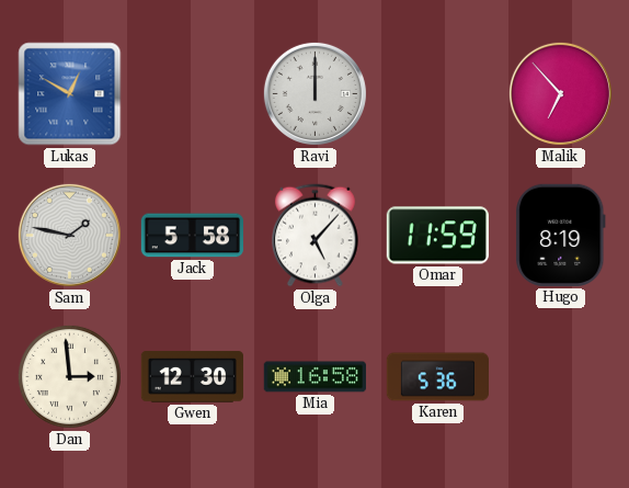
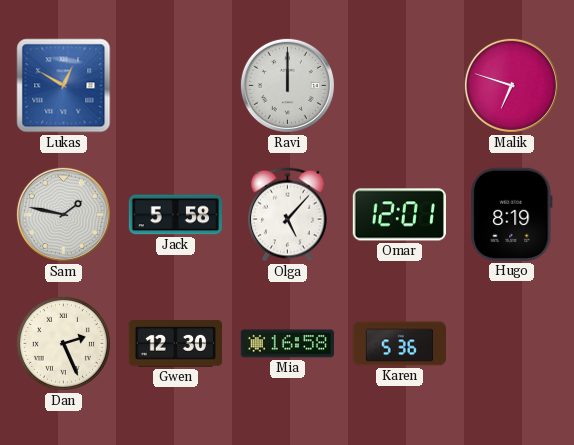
Malik: 6:53 -> 6:48 (511, 85)
Omar: 11:59 -> 12:01 (399, 215)
Dan: 2:59 -> 2:26 (63, 343)
